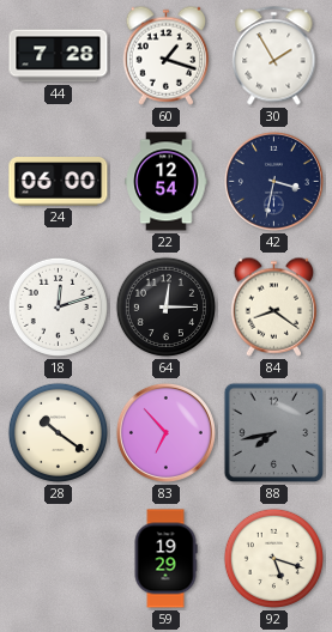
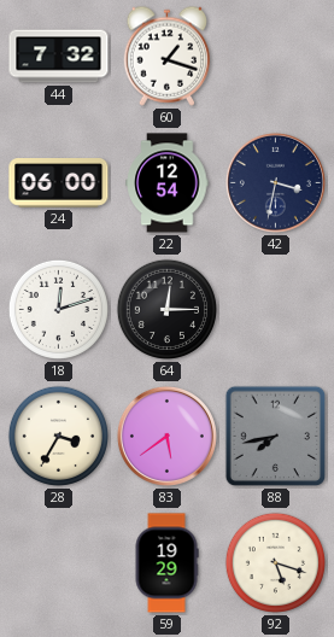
44: 7:28 -> 7:32 (59, 57)
30: 1:55 -> none (274, 56)
84: 8:21 -> none (274, 306)
28: 10:21 -> 3:35 (58, 436)
83: 6:53 -> 5:39 (166, 436)
